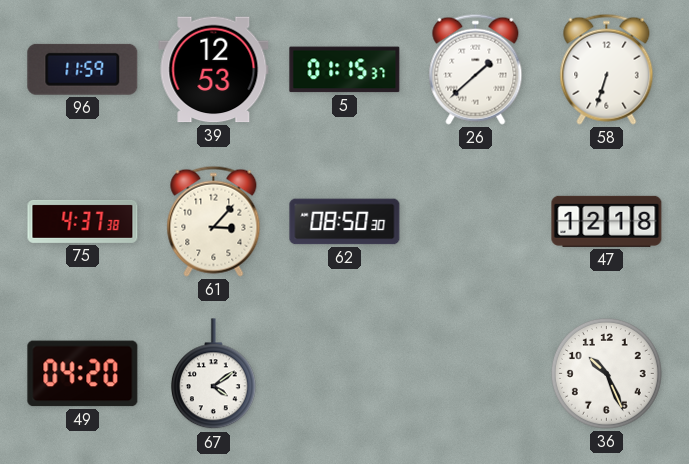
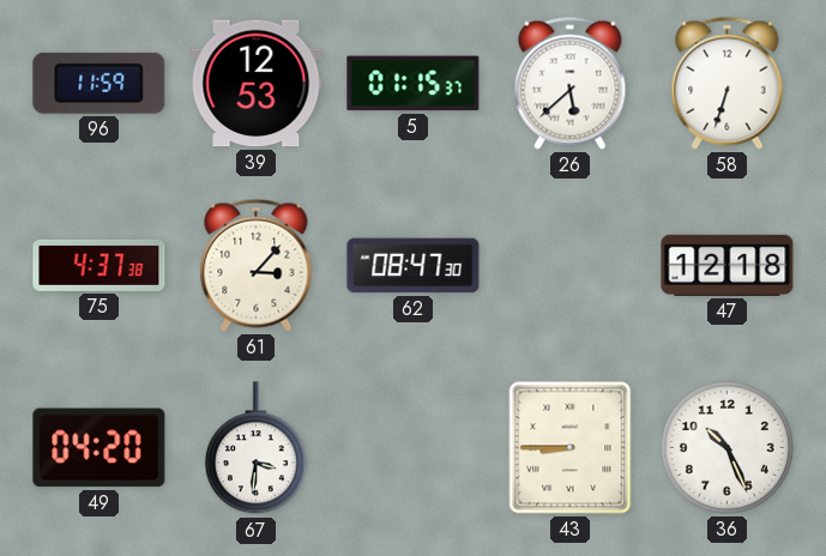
26: 1:38 -> 5:38 (571, 83)
62: 08:50 -> 08:47 (414, 266)
67: 4:09 -> 3:31 (255, 448)
43: none -> 8:45 (571, 448)
